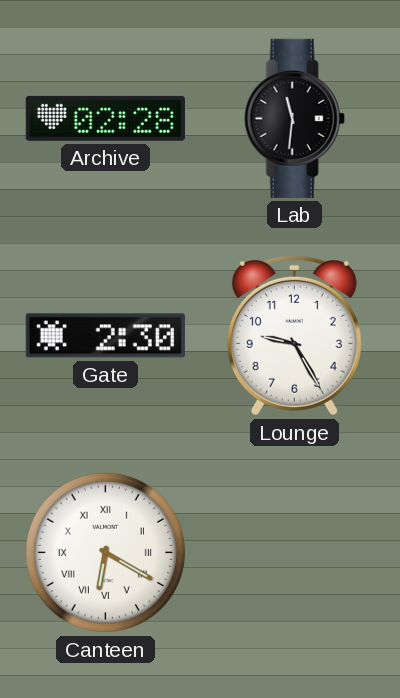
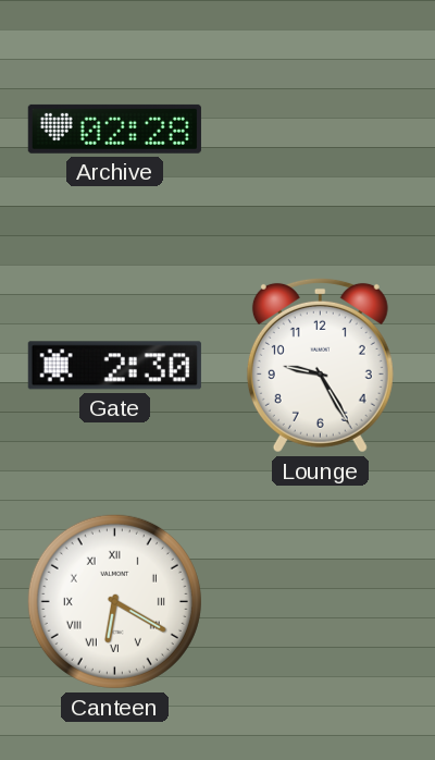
Lab: 11:31 -> none (294, 118)
